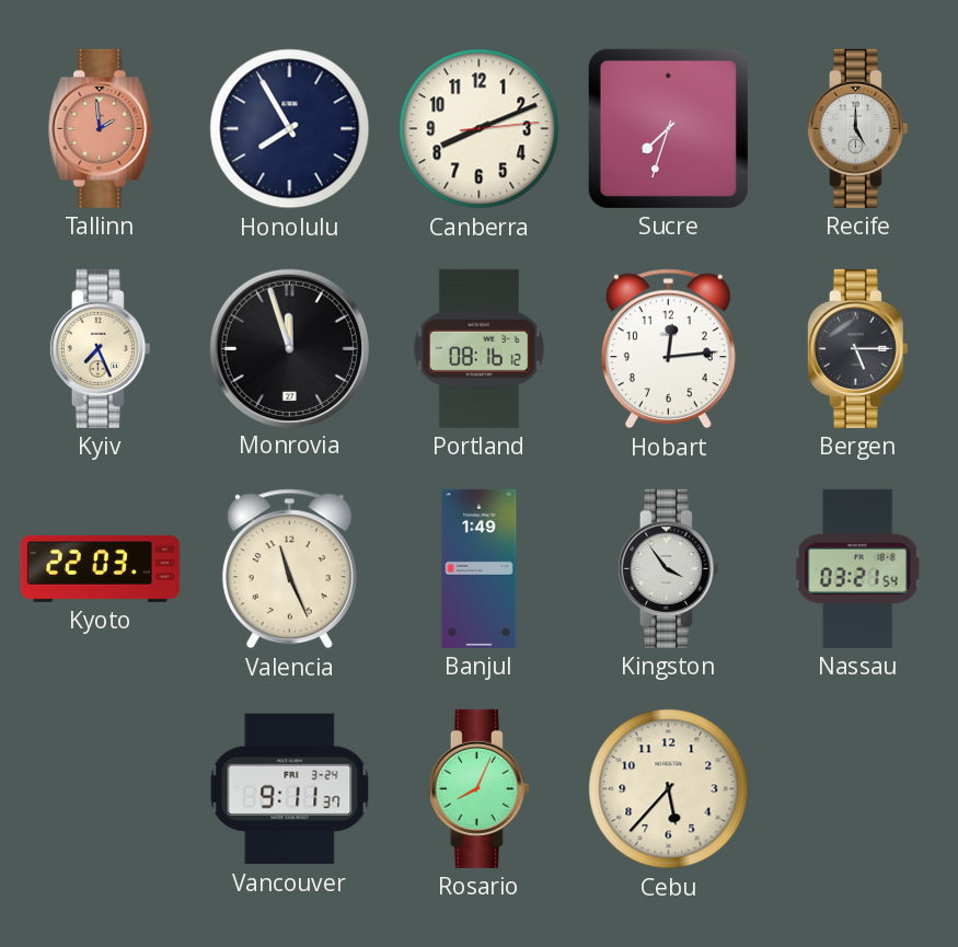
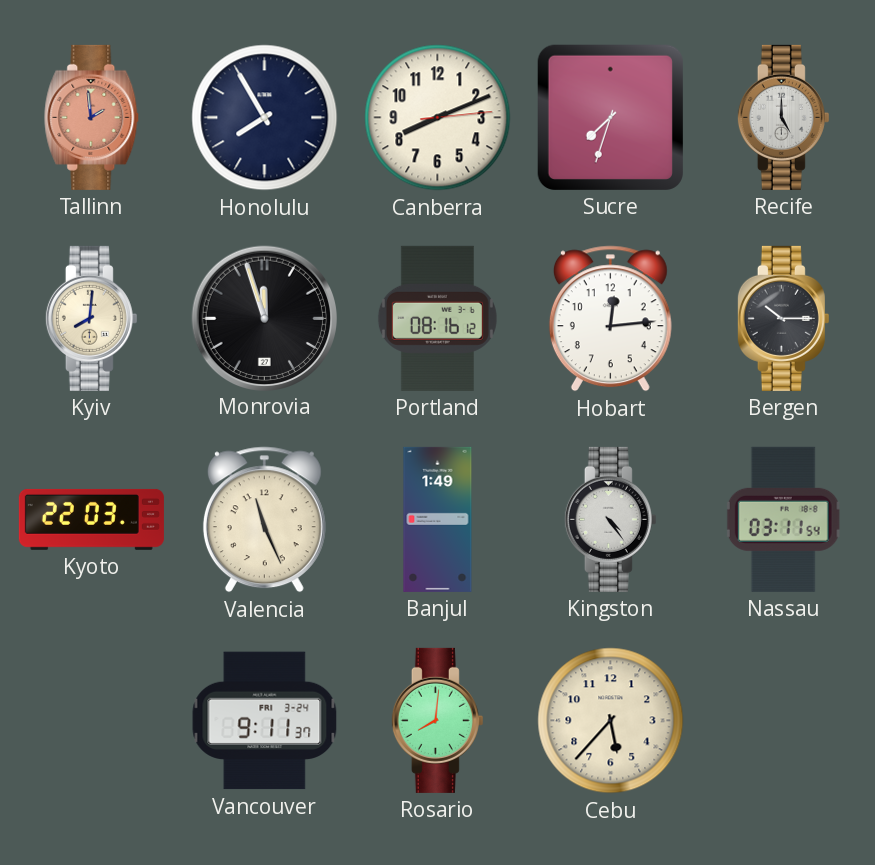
Kyiv: 7:26 -> 8:01 (91, 318)
Bergen: 5:15 -> 10:15 (783, 318)
Kingston: 3:54 -> 4:24 (610, 519)
Nassau: 03:21 -> 03:11 (783, 519)
Rosario: 8:04 -> 8:01 (437, 720)
